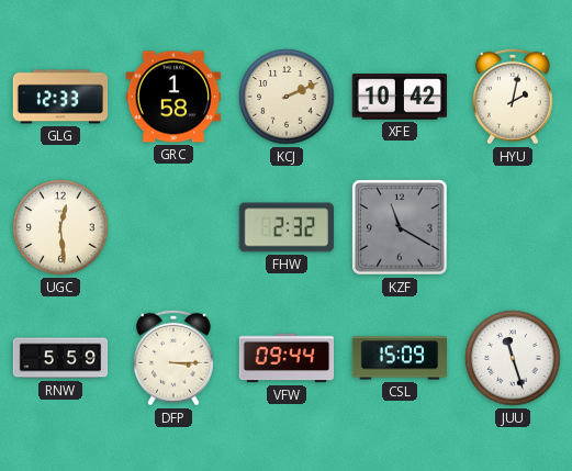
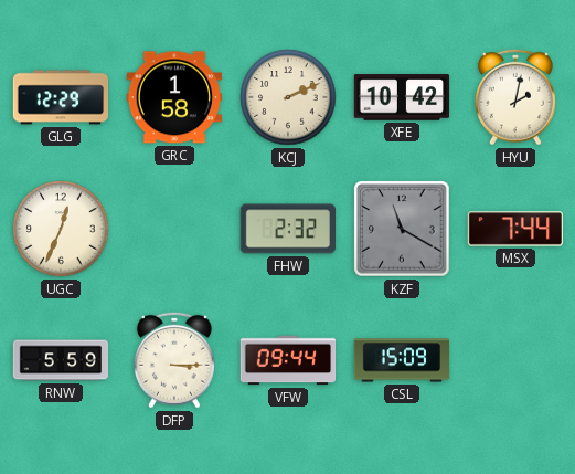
GLG: 12:33 -> 12:29 (61, 97)
UGC: 12:29 -> 12:34 (61, 229)
MSX: none -> 7:44 (514, 229)
JUU: 11:27 -> none (513, 358)
